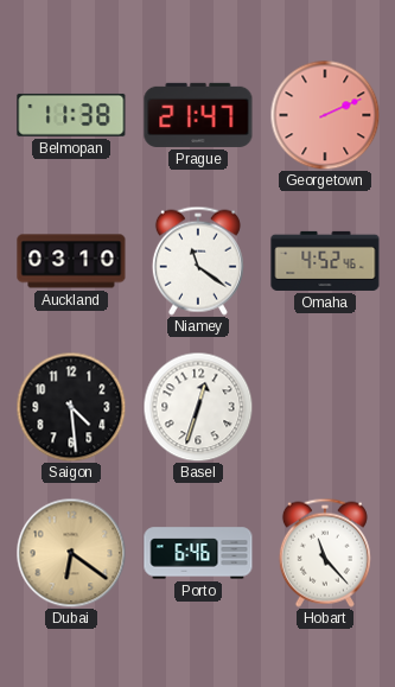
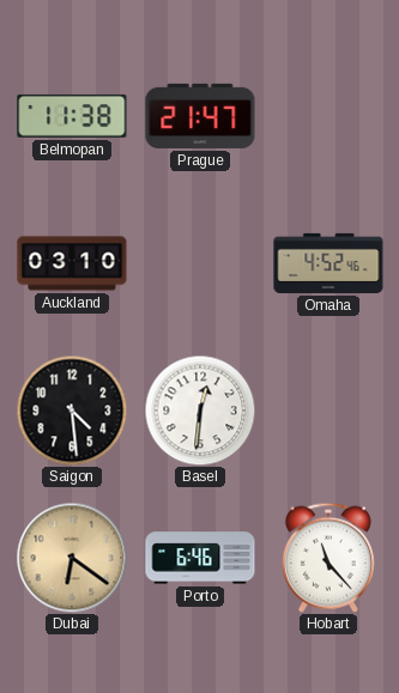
Georgetown: 2:11 -> none (325, 115)
Niamey: 11:21 -> none (198, 261)
Basel: 12:33 -> 12:31 (200, 411)
